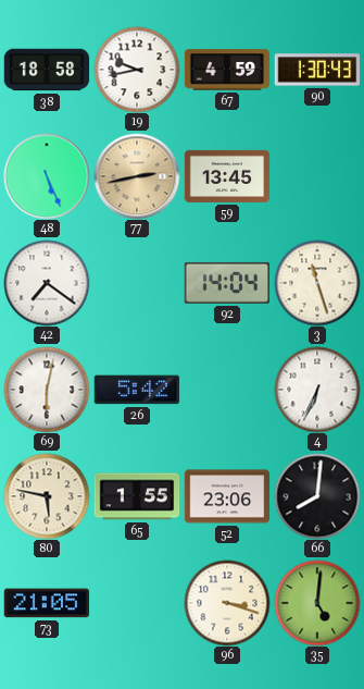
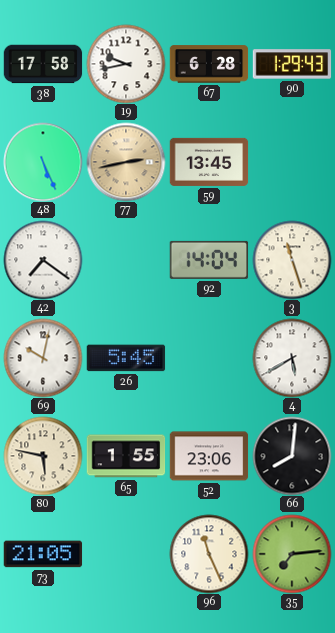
38: 18:58 -> 17:58 (43, 64)
67: 4:59 -> 6:28 (209, 64)
90: 1:30 -> 1:29 (292, 64)
69: 6:02 -> 10:02 (43, 358)
26: 5:42 -> 5:45 (126, 358)
4: 6:34 -> 5:40 (292, 358)
96: 3:18 -> 11:26 (209, 554)
35: 5:01 -> 7:14 (292, 554)
